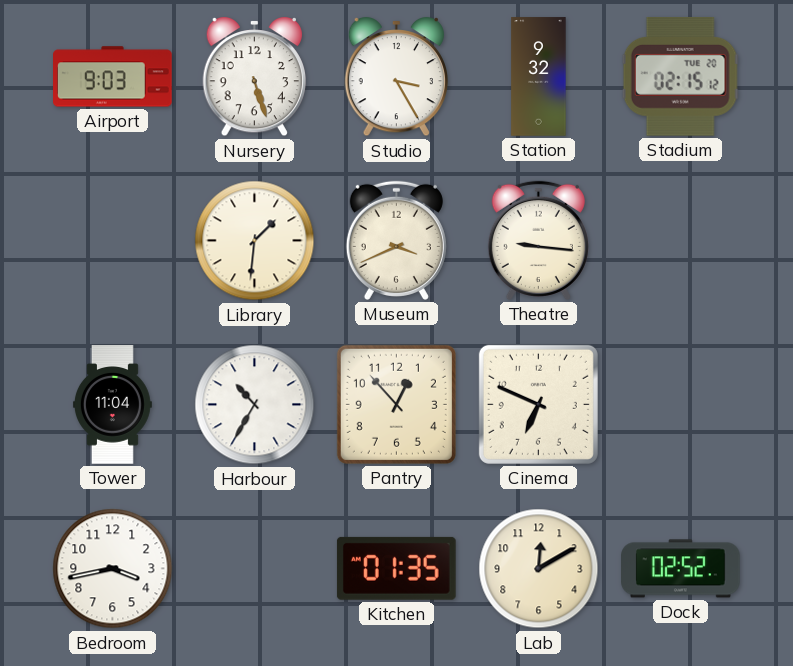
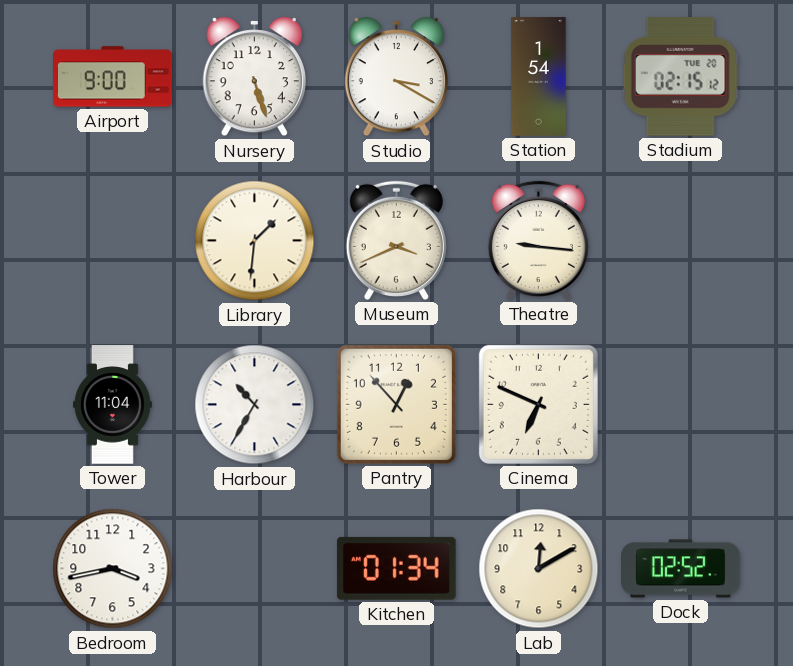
Airport: 9:03 -> 9:00 (113, 77)
Studio: 3:25 -> 3:20 (396, 77)
Station: 9:32 -> 1:54 (539, 77)
Kitchen: 01:35 -> 01:34 (396, 568)
